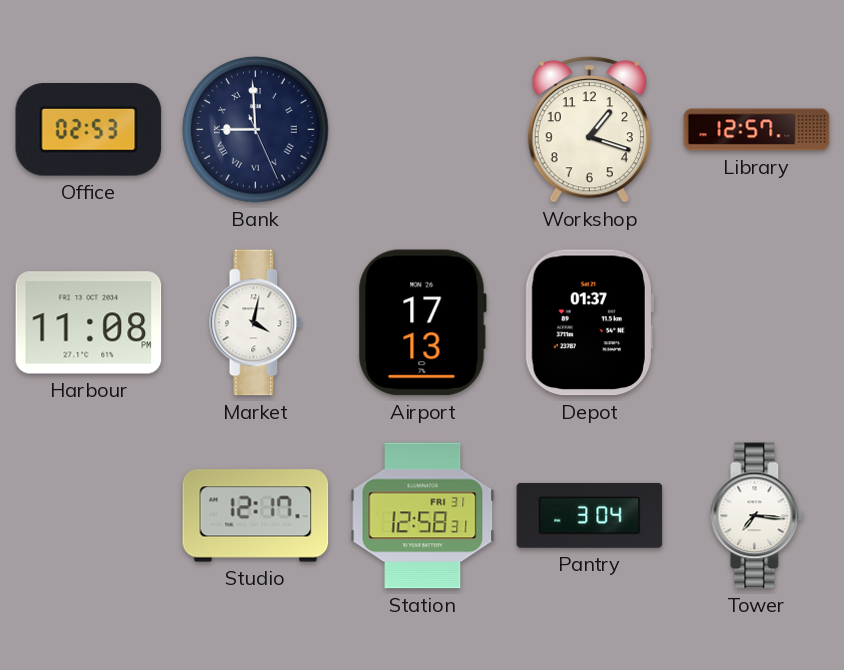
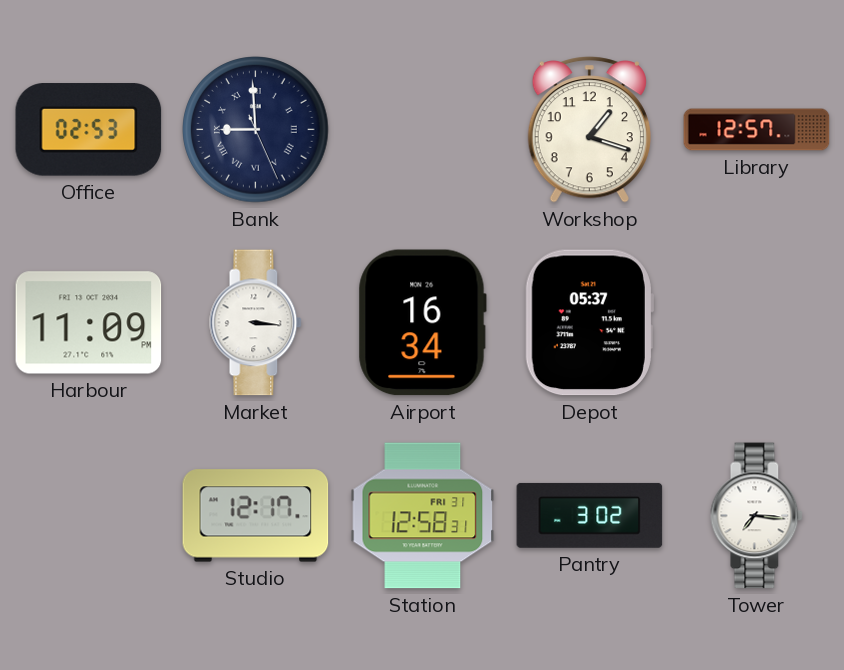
Harbour: 11:08 -> 11:09 (89, 323)
Market: 4:02 -> 3:16 (256, 323)
Airport: 17:13 -> 16:34 (422, 323)
Depot: 01:37 -> 05:37 (589, 323)
Pantry: 3:04 -> 3:02 (590, 515)
